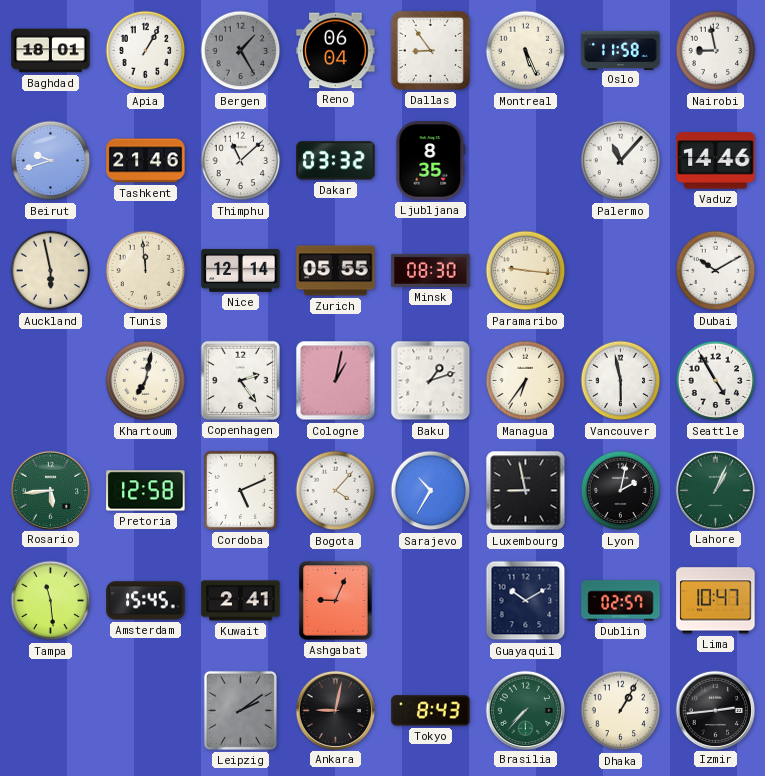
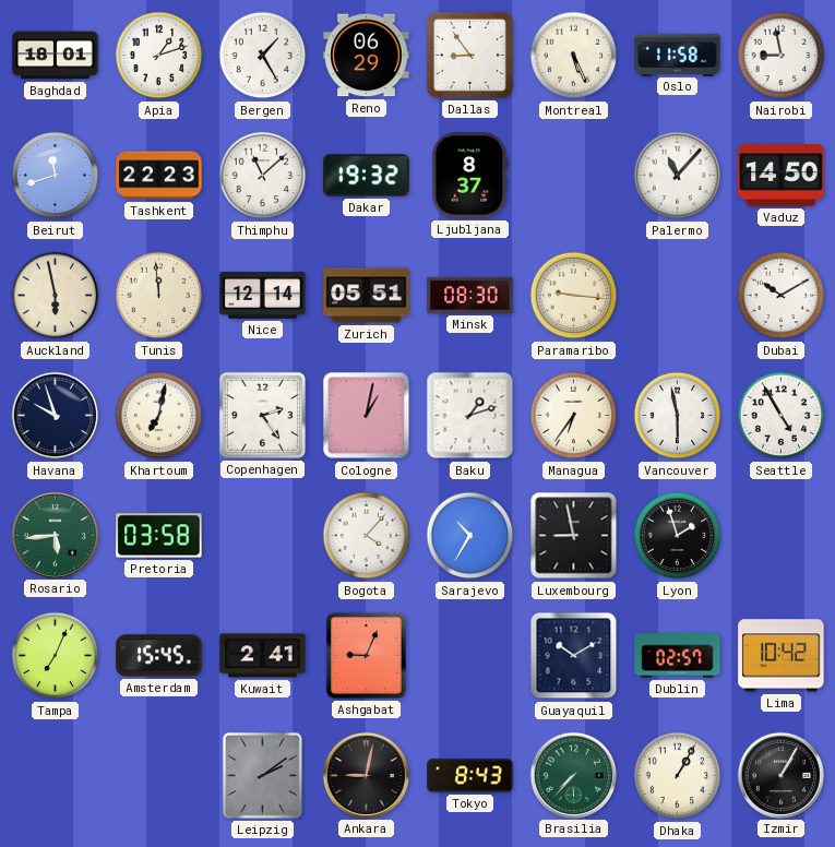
Apia: 1:05 -> 1:12 (159, 56)
Bergen dial: grey -> white (263, 56)
Reno: 06:04 -> 06:29 (367, 56)
Beirut: 9:42 -> 11:42 (56, 176)
Tashkent: 21:46 -> 22:23 (159, 176)
Dakar: 03:32 -> 19:32 (367, 176)
Ljubljana: 8:35 -> 8:37 (470, 176)
Vaduz: 14:46 -> 14:50 (782, 176)
Zurich: 05:55 -> 05:51 (367, 296)
Havana: none -> 9:57 (56, 416)
Pretoria: 12:58 -> 03:58 (159, 536)
Cordoba: 5:11 -> none (240, 490)
Lyon: 2:02 -> 1:57 (678, 536)
Lahore: 1:04 -> none (715, 490)
Tampa: 11:29 -> 7:04 (56, 656)
Lima: 10:47 -> 10:42 (782, 656)
Izmir: 2:44 -> 1:05 (780, 775)
